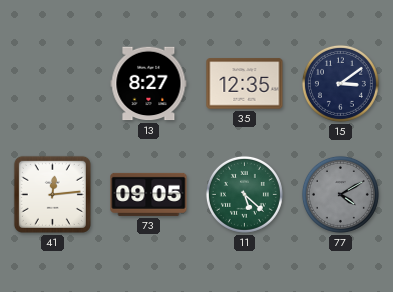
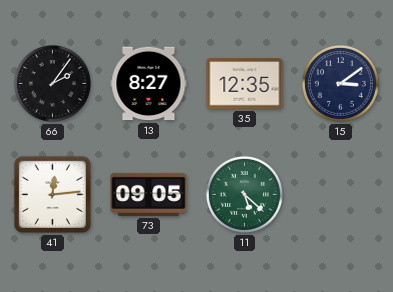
66: none -> 2:06 (52, 83)
77: 4:10 -> none (340, 194)
